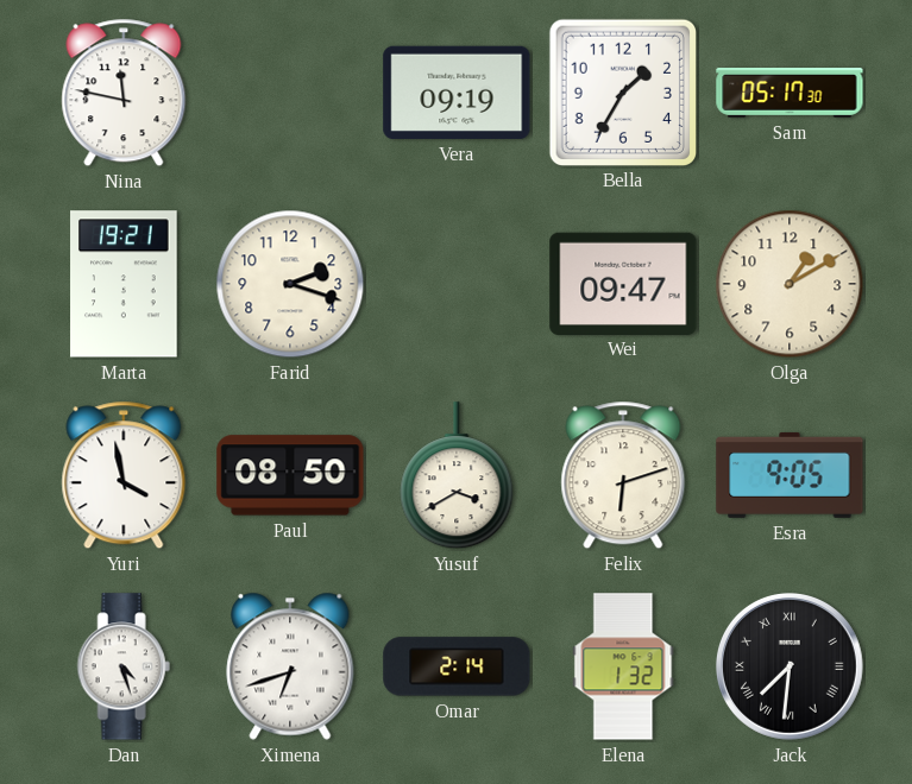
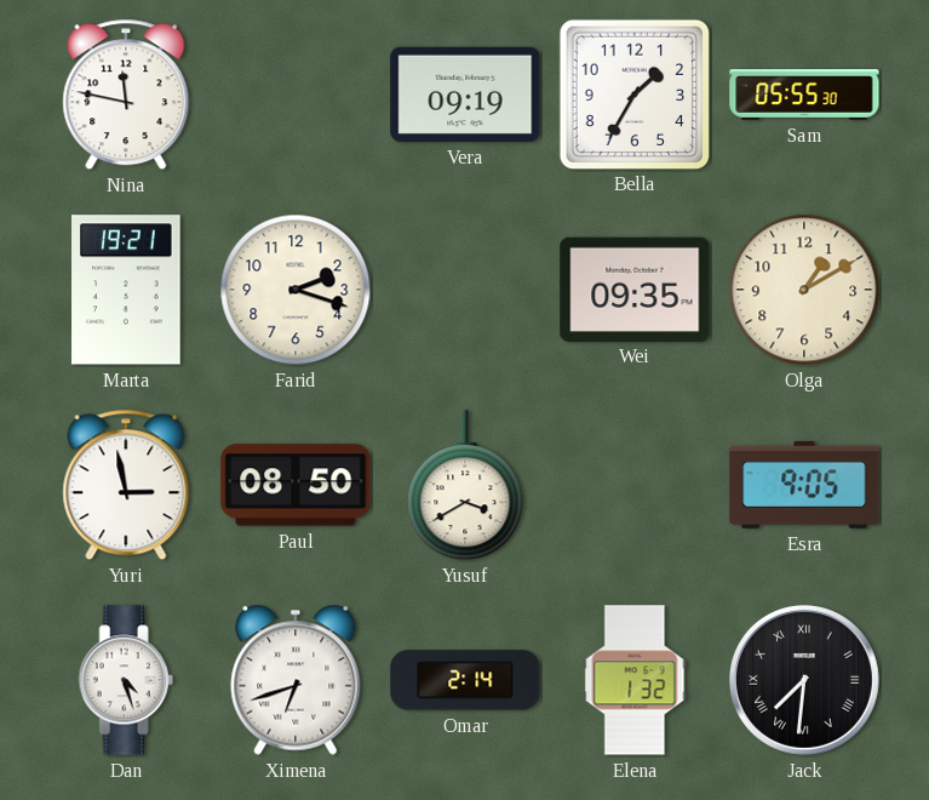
Sam: 05:17 -> 05:55 (804, 96)
Wei: 09:47 -> 09:35 (635, 288)
Yuri: 3:58 -> 2:58 (126, 485)
Felix: 6:12 -> none (623, 475)
